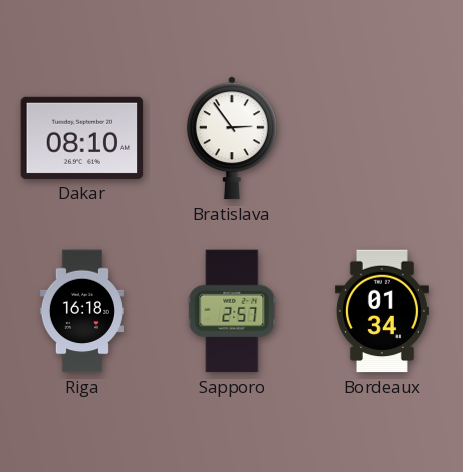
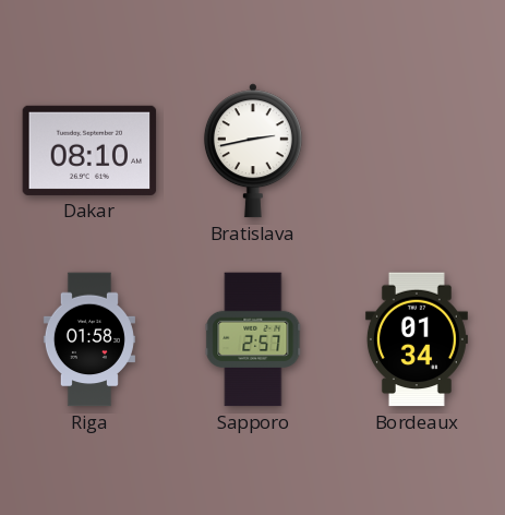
Bratislava: 2:54 -> 2:43 (253, 151)
Riga: 16:18 -> 01:58 (89, 339)
